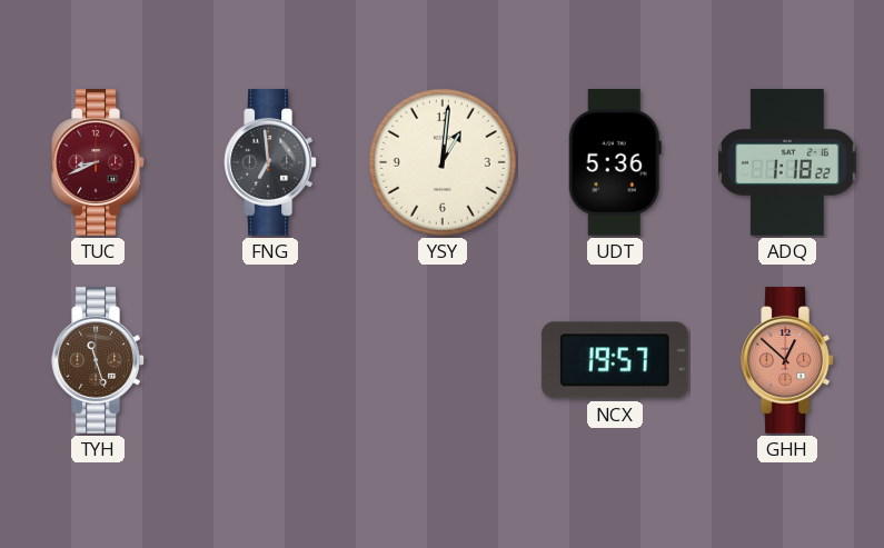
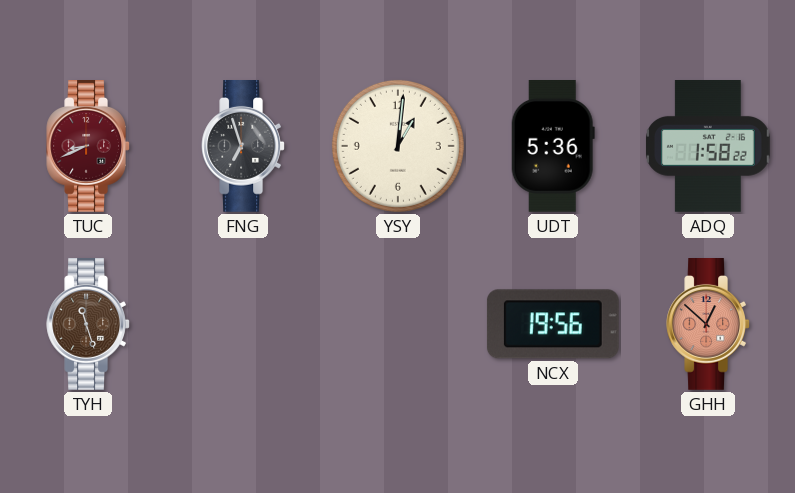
FNG: 6:59 -> 6:57 (243, 147)
ADQ: 1:18 -> 1:58 (709, 147)
NCX: 19:57 -> 19:56 (553, 324)
